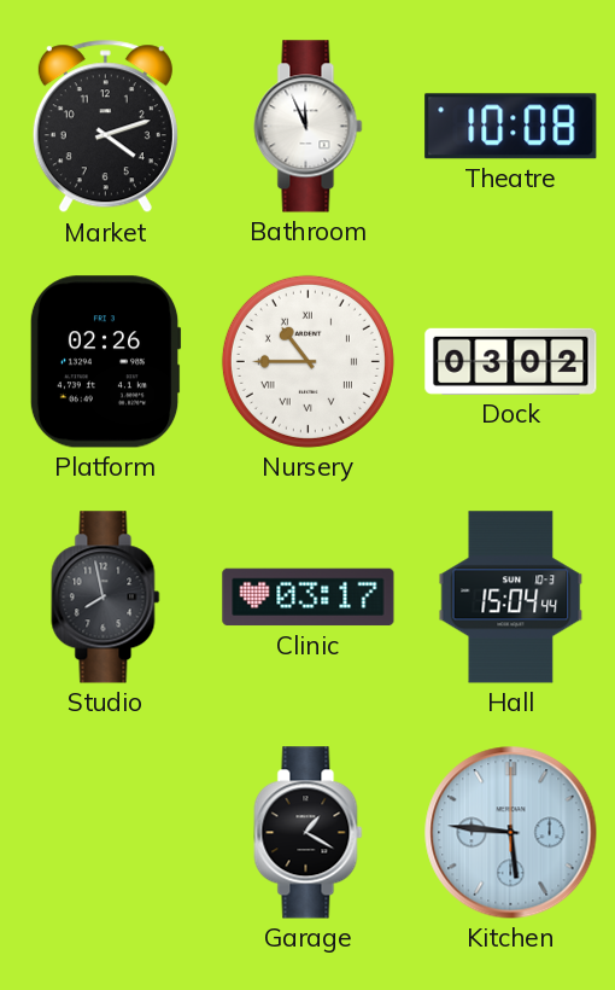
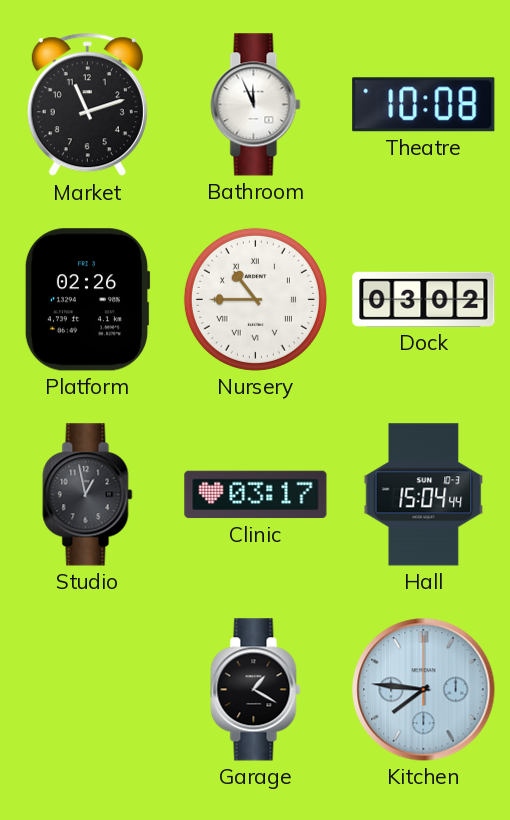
Market: 4:12 -> 11:12 (87, 105)
Studio: 7:58 -> 12:58 (88, 495)
Kitchen: 5:46 -> 7:46 (424, 690)
